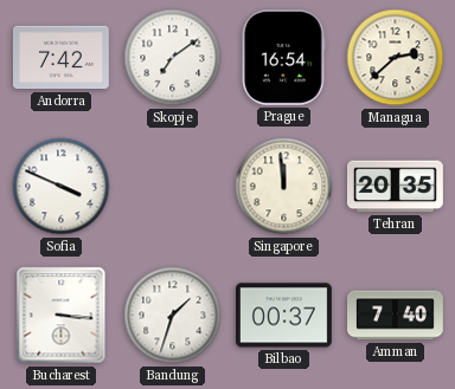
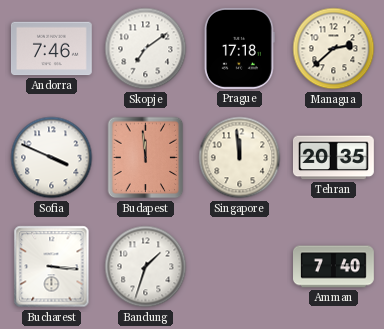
Andorra: 7:42 -> 7:46 (51, 49)
Prague: 16:54 -> 17:18 (239, 48)
Budapest: none -> 11:59 (146, 158)
Bilbao: 00:37 -> none (284, 316)
